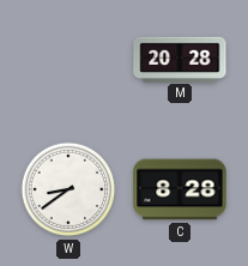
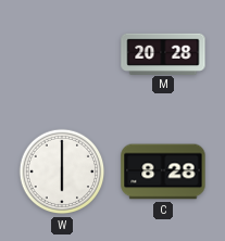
W: 8:39 -> 6:00 (62, 172)
